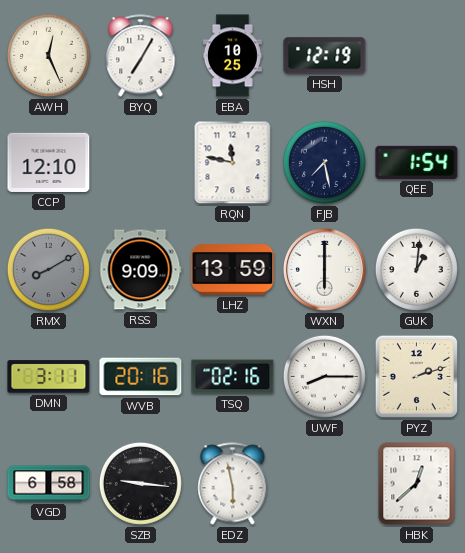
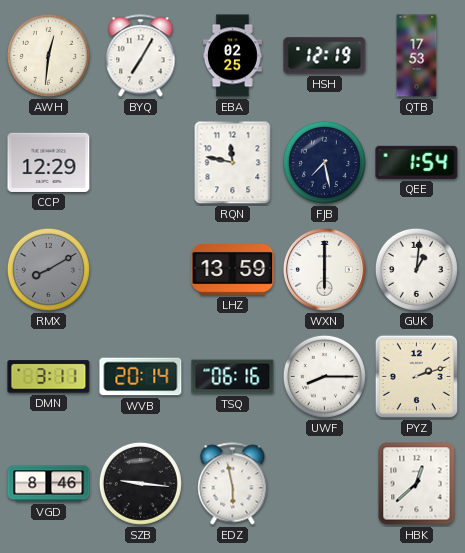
AWH: 12:26 -> 12:31 (48, 55)
EBA: 10:25 -> 02:25 (232, 56)
QTB: none -> 17:53 (417, 56)
CCP: 12:10 -> 12:29 (49, 162)
RSS: 9:09 -> none (140, 270)
WVB: 20:16 -> 20:14 (141, 377)
TSQ: 02:16 -> 06:16 (233, 377)
VGD: 6:58 -> 8:46 (49, 484)
